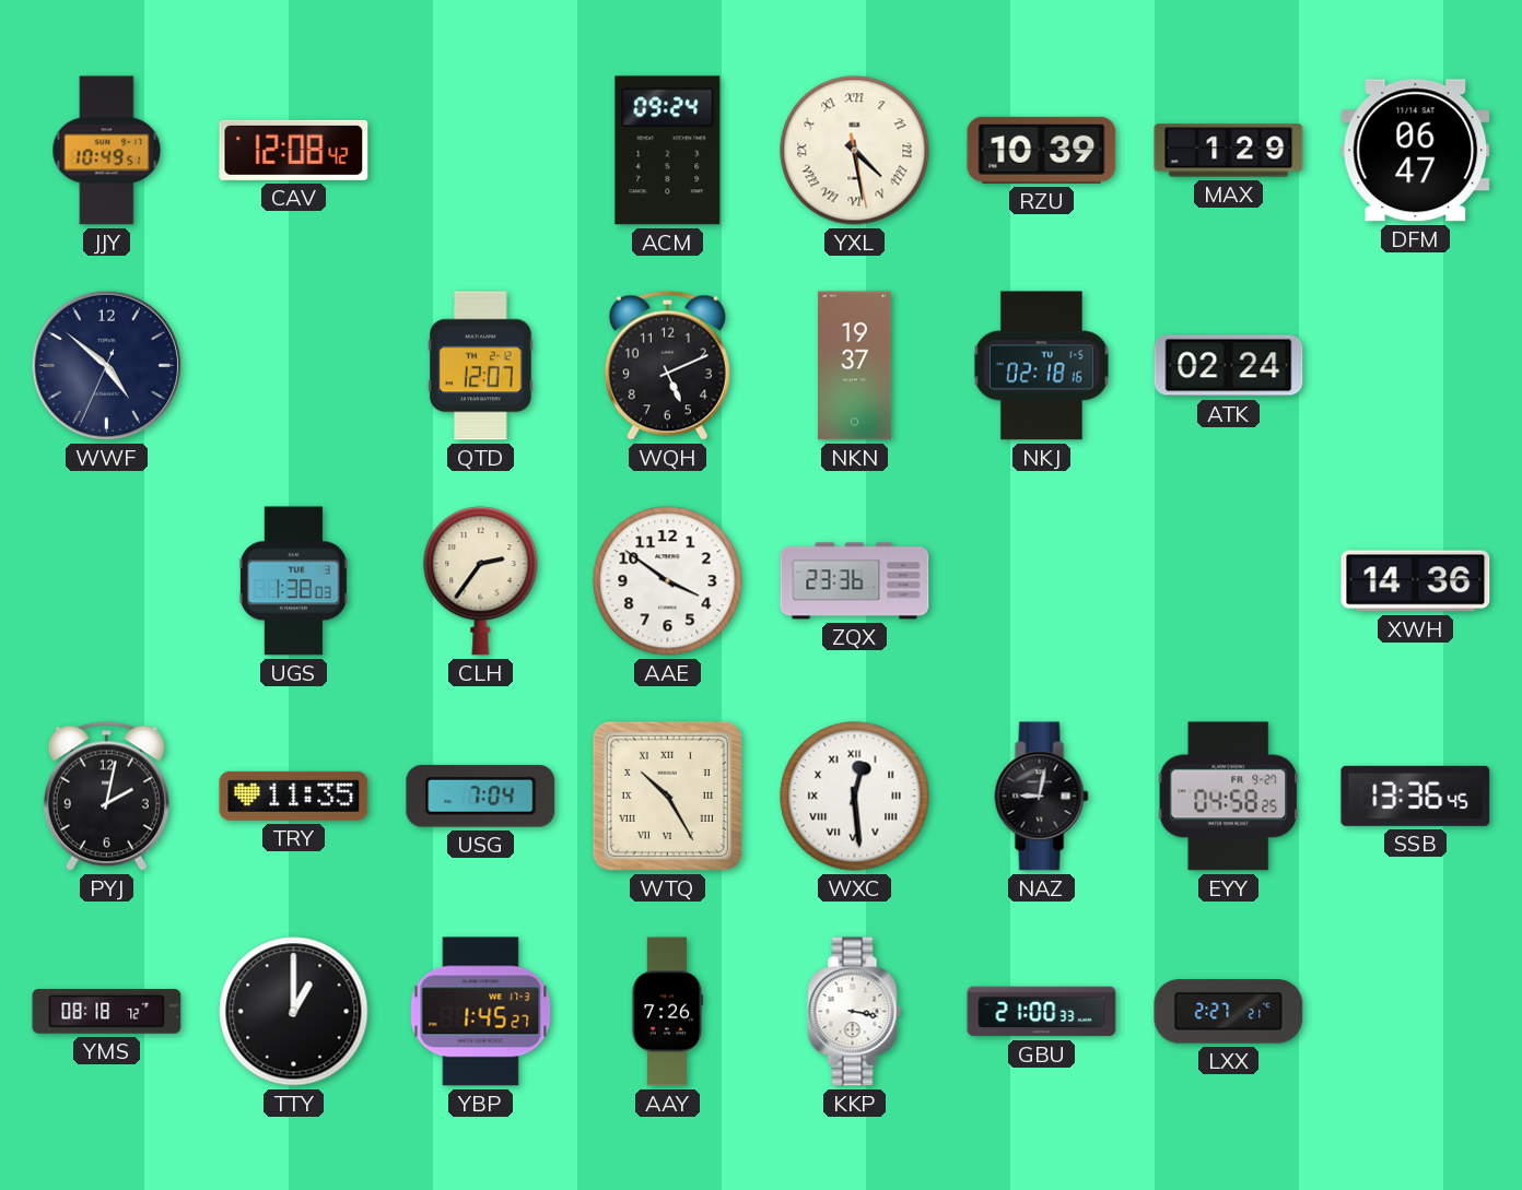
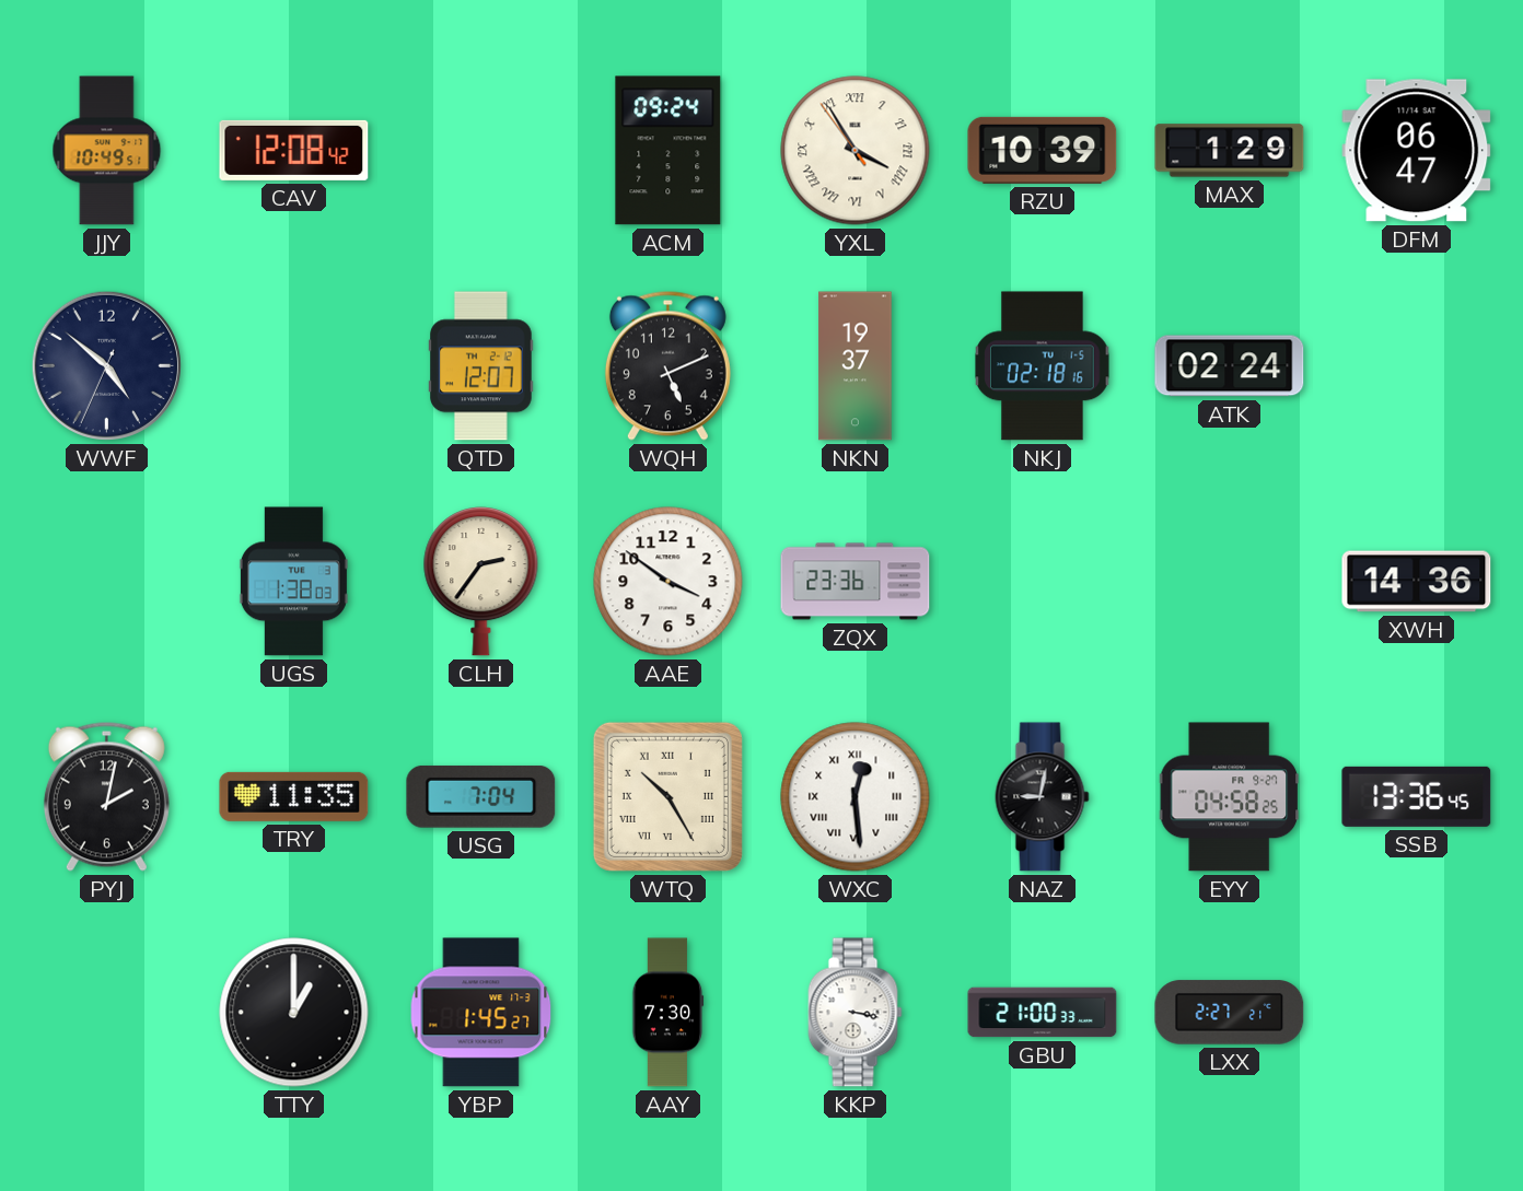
YXL: 4:28 -> 3:54 (856, 151)
YMS: 08:18 -> none (107, 1012)
AAY: 7:26 -> 7:30 (669, 1013)
